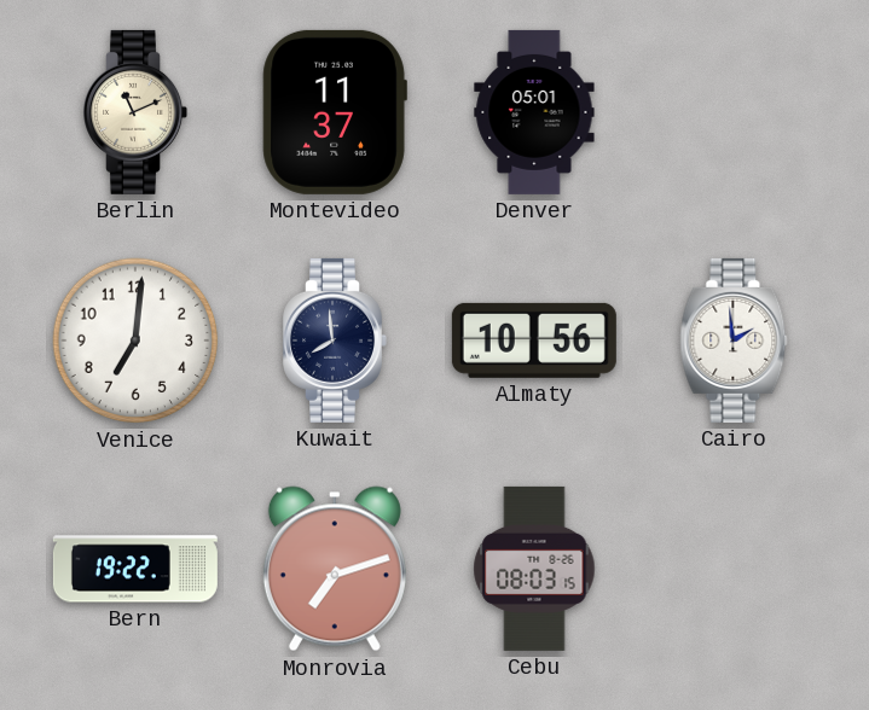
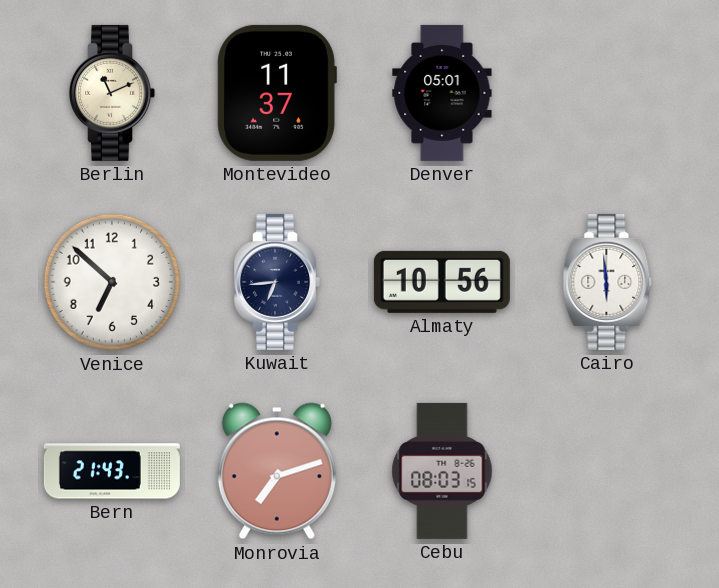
Venice: 7:01 -> 6:52 (112, 282)
Kuwait: 7:59 -> 6:44 (277, 282)
Cairo: 1:59 -> 5:59 (607, 282)
Bern: 19:22 -> 21:43 (112, 471)
